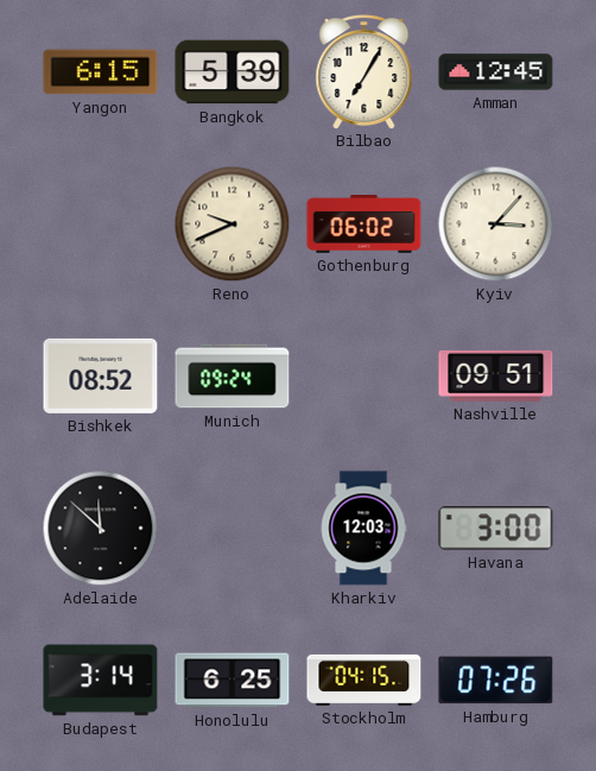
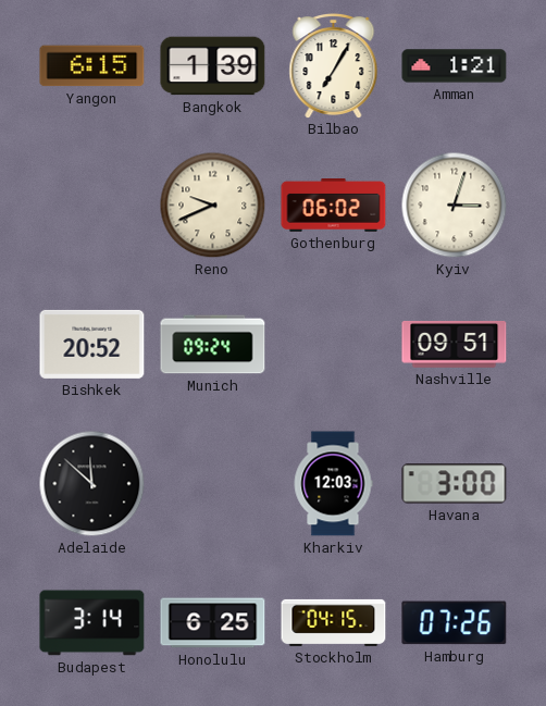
Bangkok: 5:39 -> 1:39 (213, 66)
Amman: 12:45 -> 1:21 (455, 66)
Kyiv: 3:07 -> 3:03 (455, 206)
Bishkek: 08:52 -> 20:52 (92, 344)
